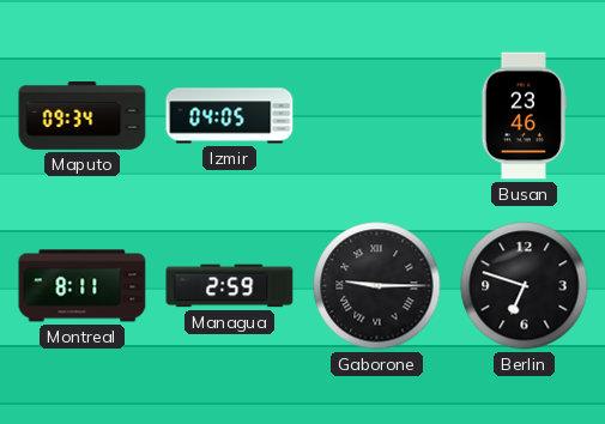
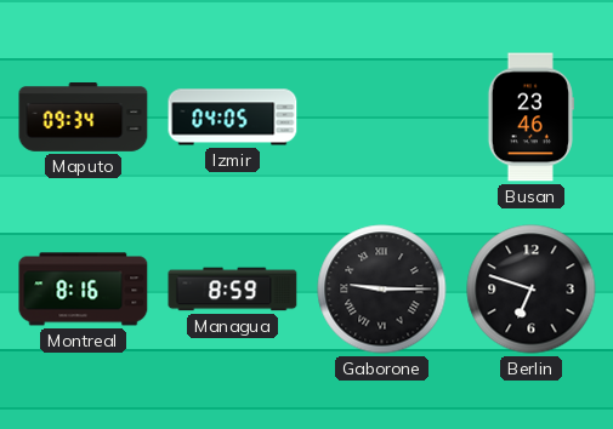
Montreal: 8:11 -> 8:16 (84, 290)
Managua: 2:59 -> 8:59 (233, 290)
